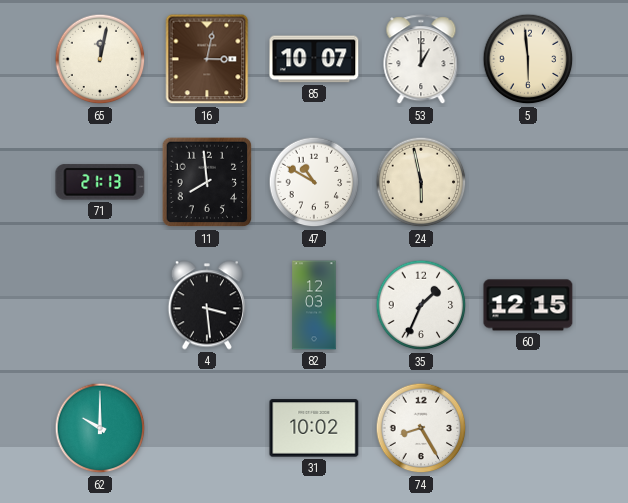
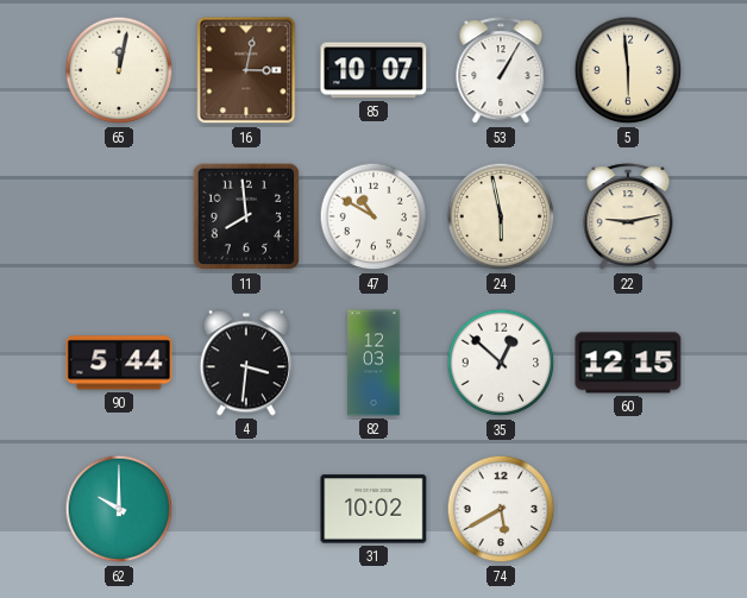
53: 1:00 -> 1:05 (501, 71)
71: 21:13 -> none (100, 182)
22: none -> 9:13 (628, 218)
90: none -> 5:44 (119, 363)
4: 3:29 -> 3:31 (246, 363)
35: 1:34 -> 12:52 (501, 363)
74: 8:25 -> 5:40 (501, 509)
